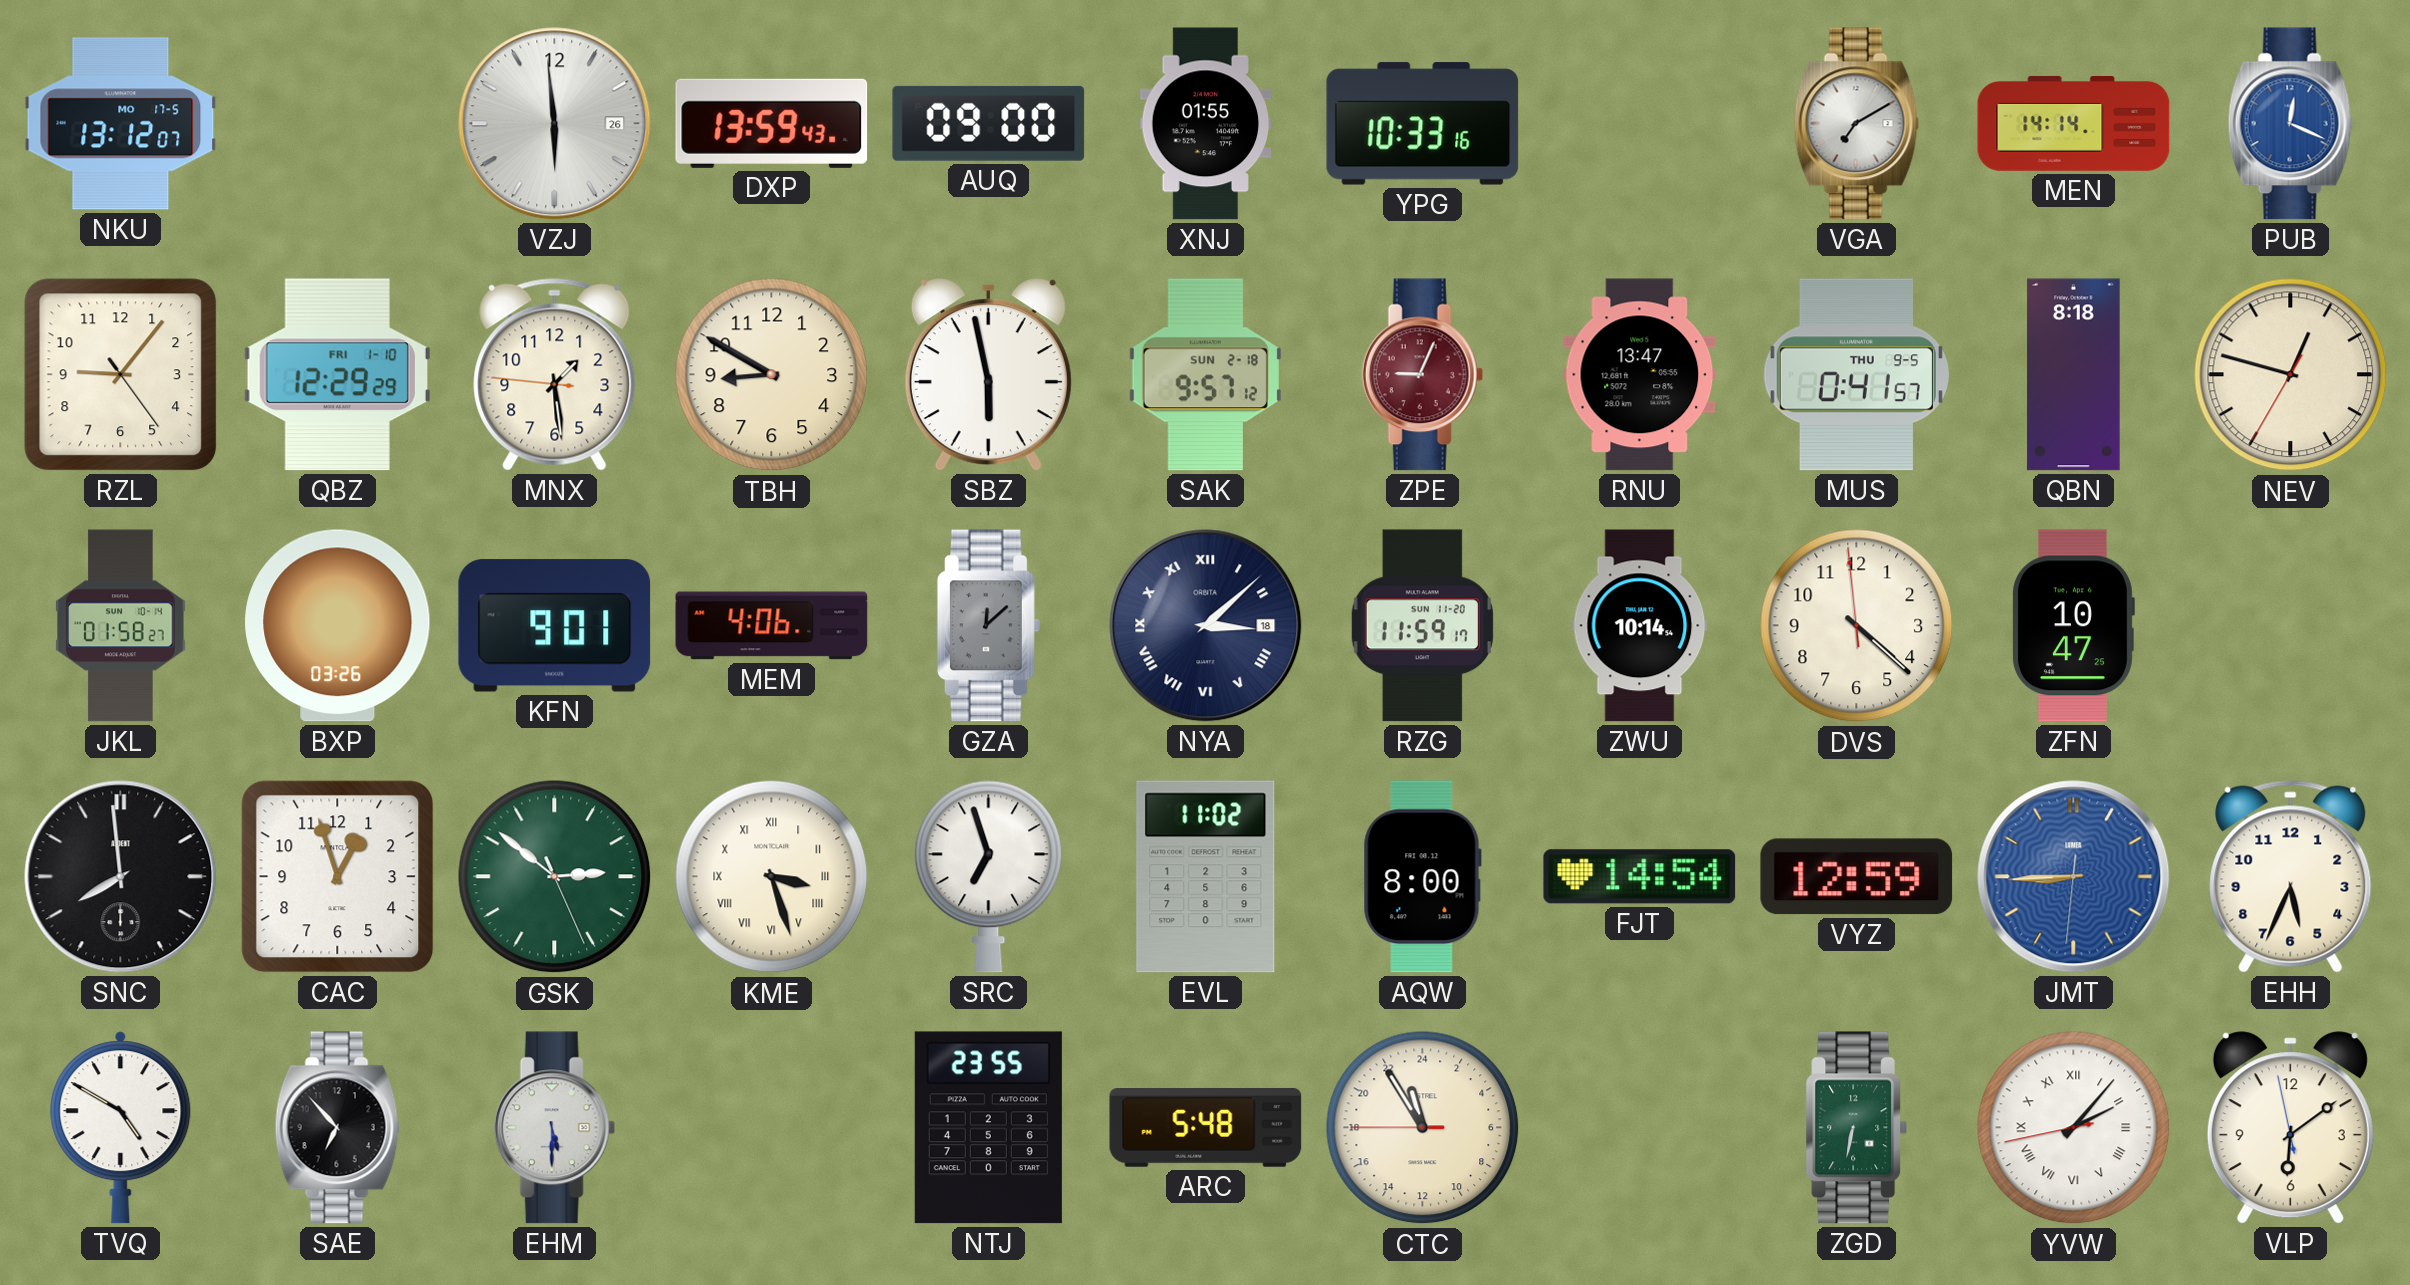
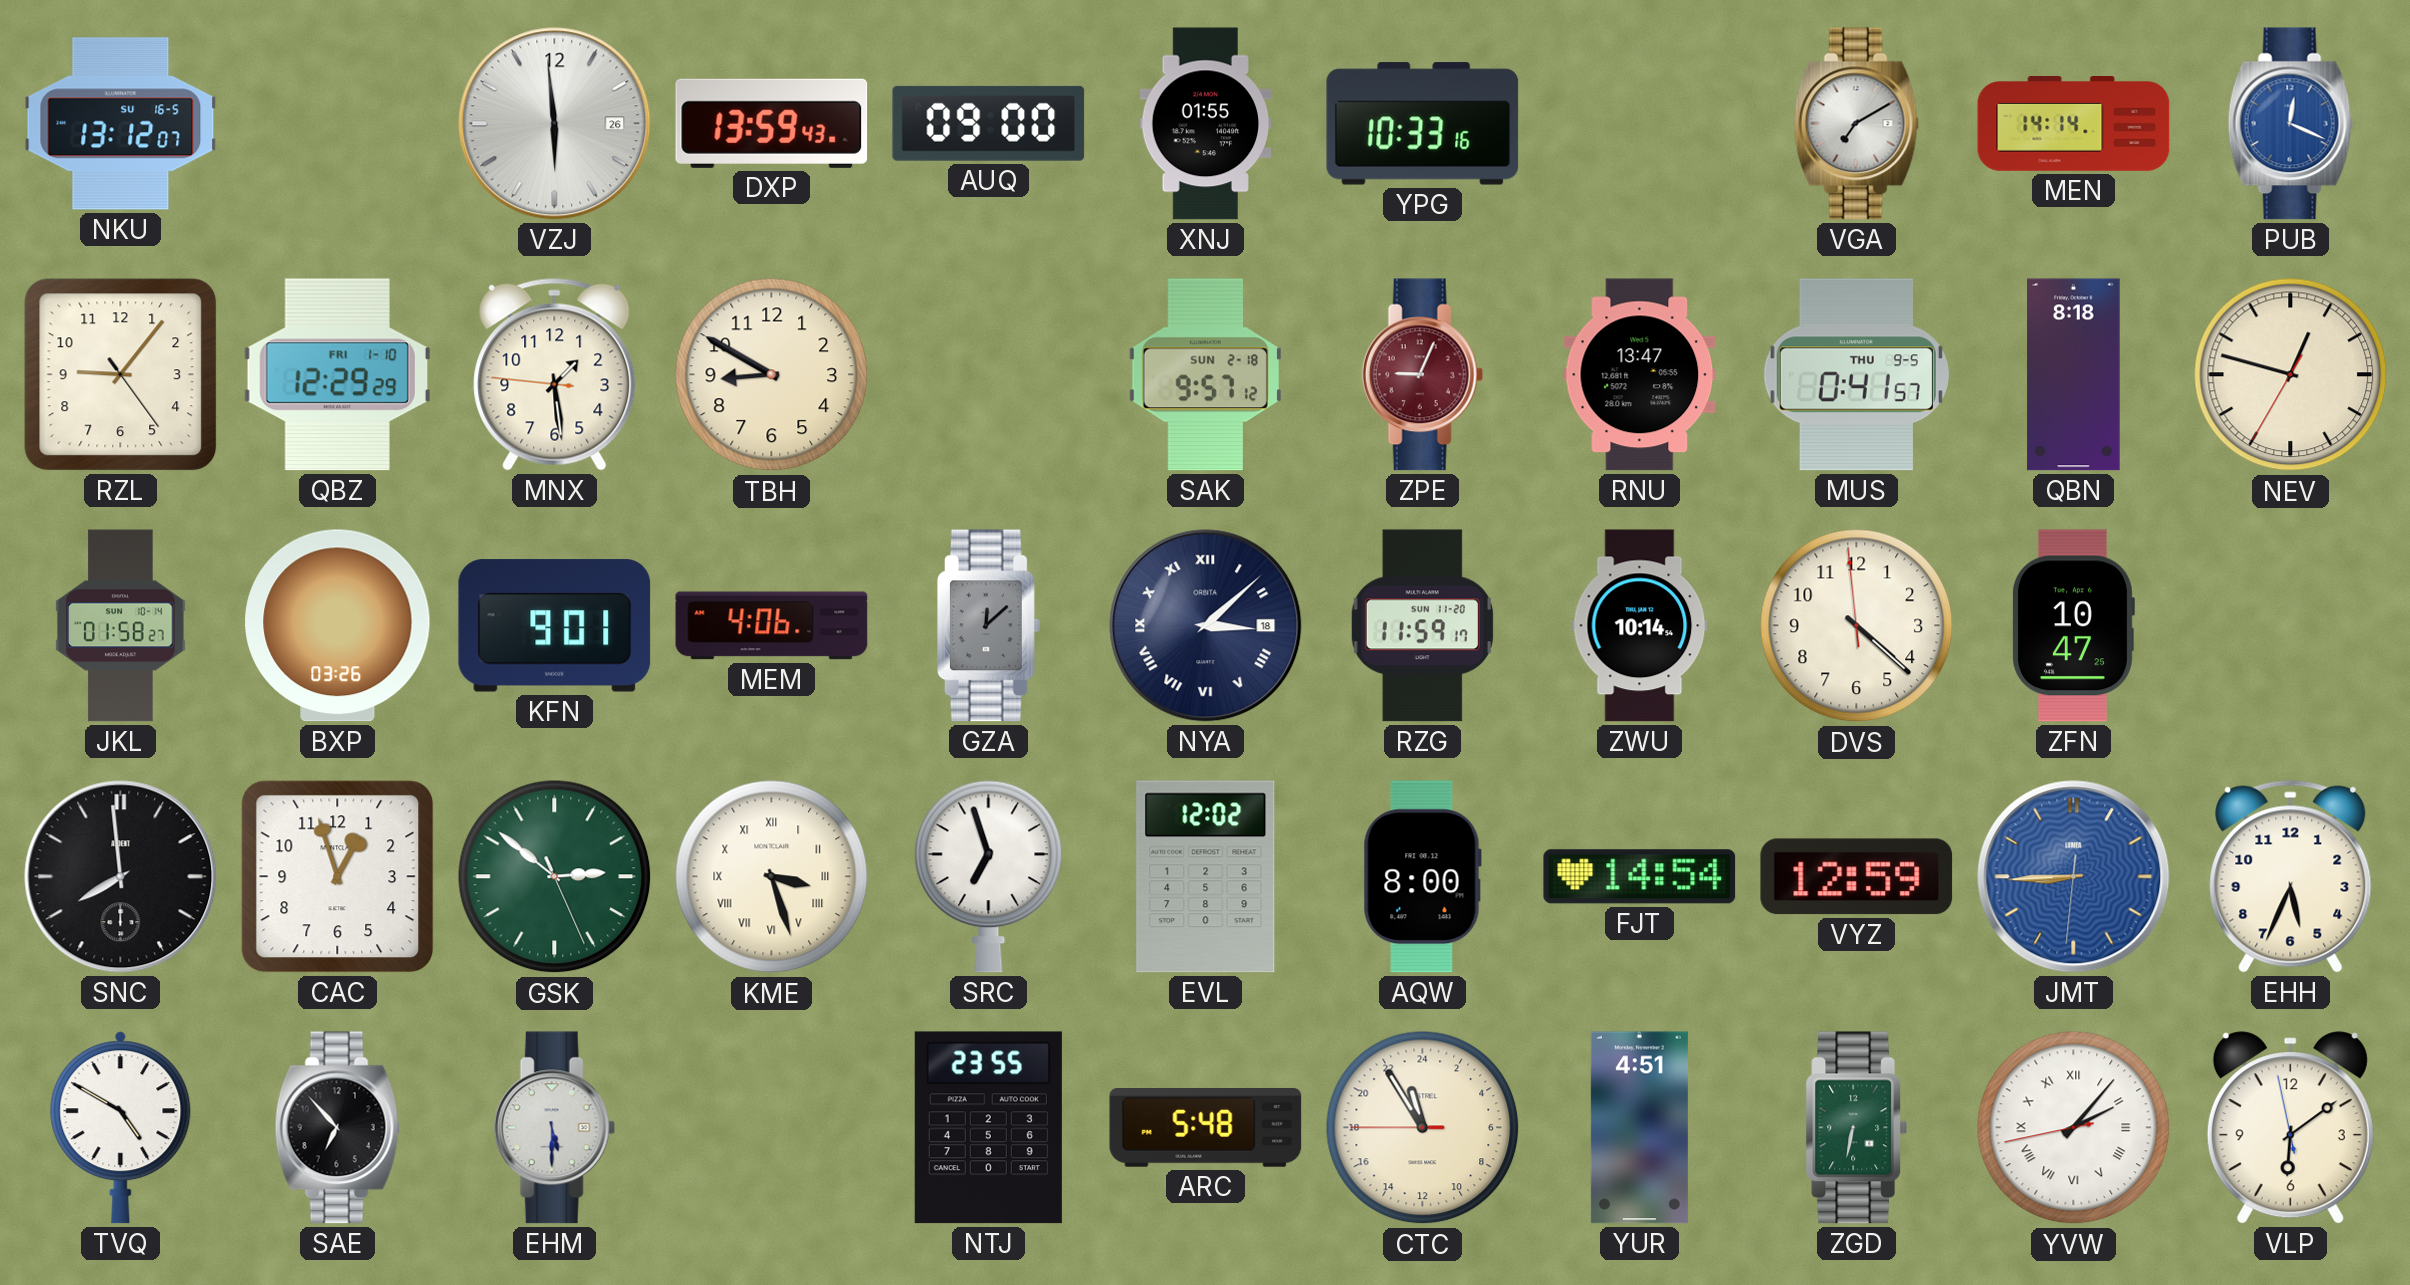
NKU date: MO 17-5 -> SU 16-5 (121, 124)
SBZ: 5:58 -> none (988, 375)
EVL: 11:02 -> 12:02 (1206, 877)
YUR: none -> 4:51 (1639, 1128)
